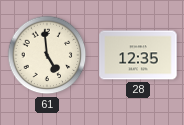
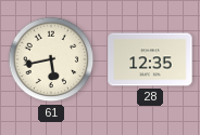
61: 4:59 -> 5:43 (51, 59)
